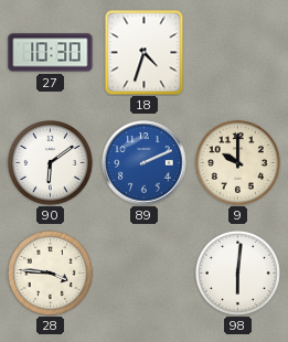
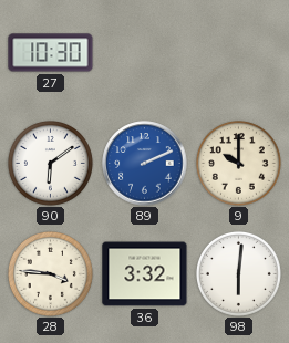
18: 4:33 -> none (145, 52)
36: none -> 3:32 (145, 274)
